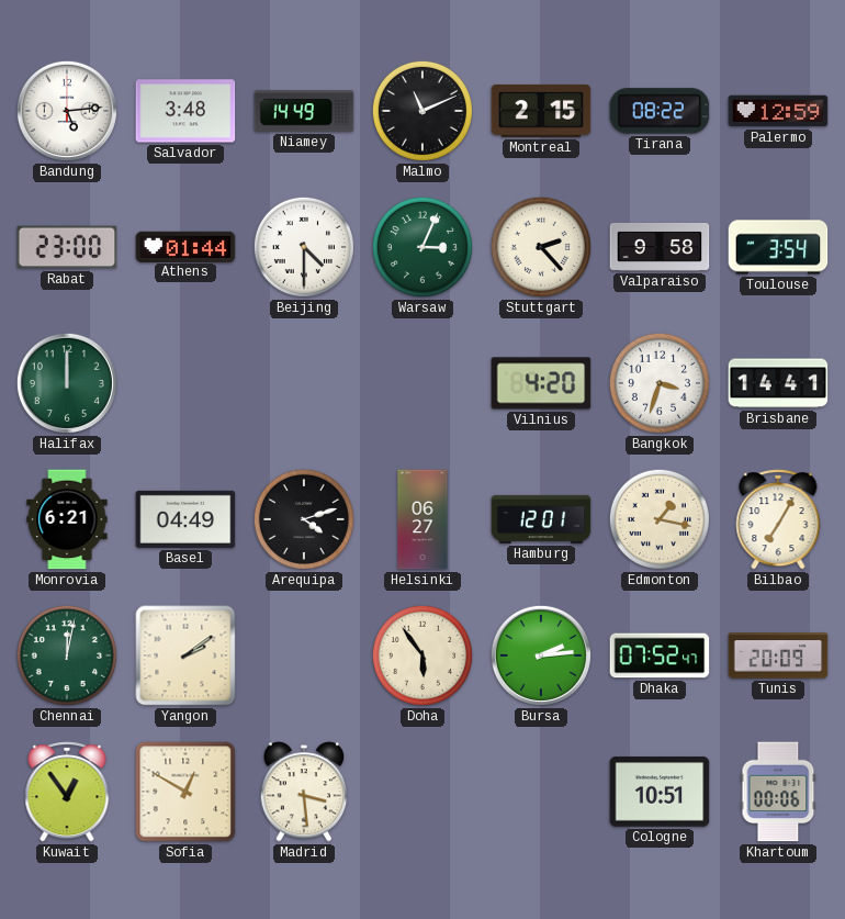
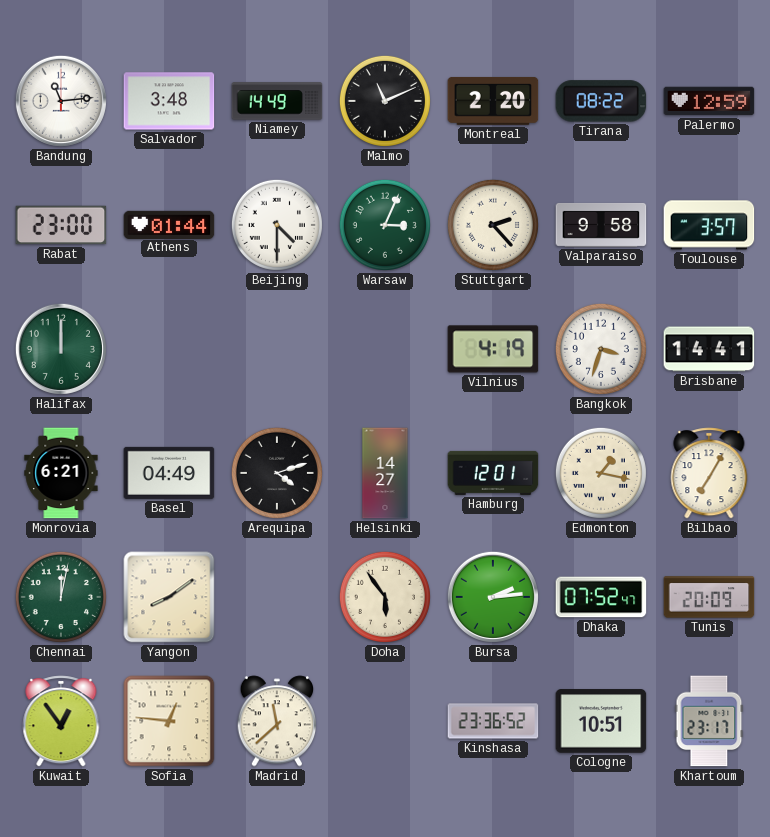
Bandung: 5:14 -> 11:14 (61, 101)
Montreal: 2:15 -> 2:20 (493, 101)
Toulouse: 3:54 -> 3:57 (709, 225)
Vilnius: 4:20 -> 4:19 (493, 349)
Helsinki: 06:27 -> 14:27 (385, 473)
Yangon: 2:09 -> 8:09 (169, 597)
Sofia: 12:50 -> 12:46 (169, 721)
Madrid: 3:29 -> 11:38 (277, 721)
Kinshasa: none -> 23:36 (493, 721)
Khartoum: 00:06 -> 23:17 (709, 721)
